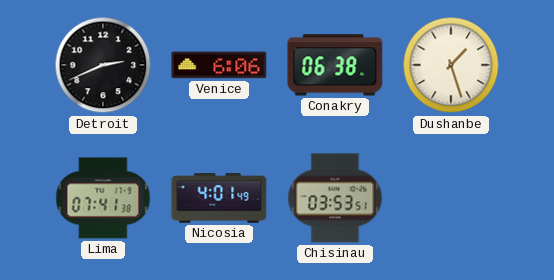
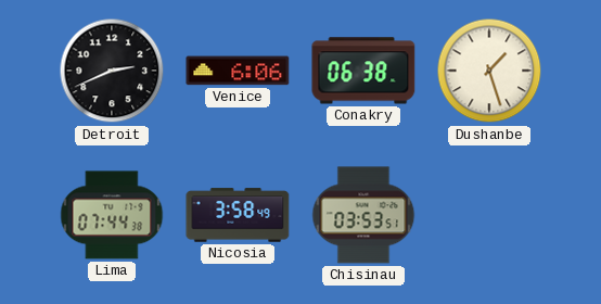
Lima: 07:41 -> 07:44 (112, 215)
Nicosia: 4:01 -> 3:58 (238, 215)
